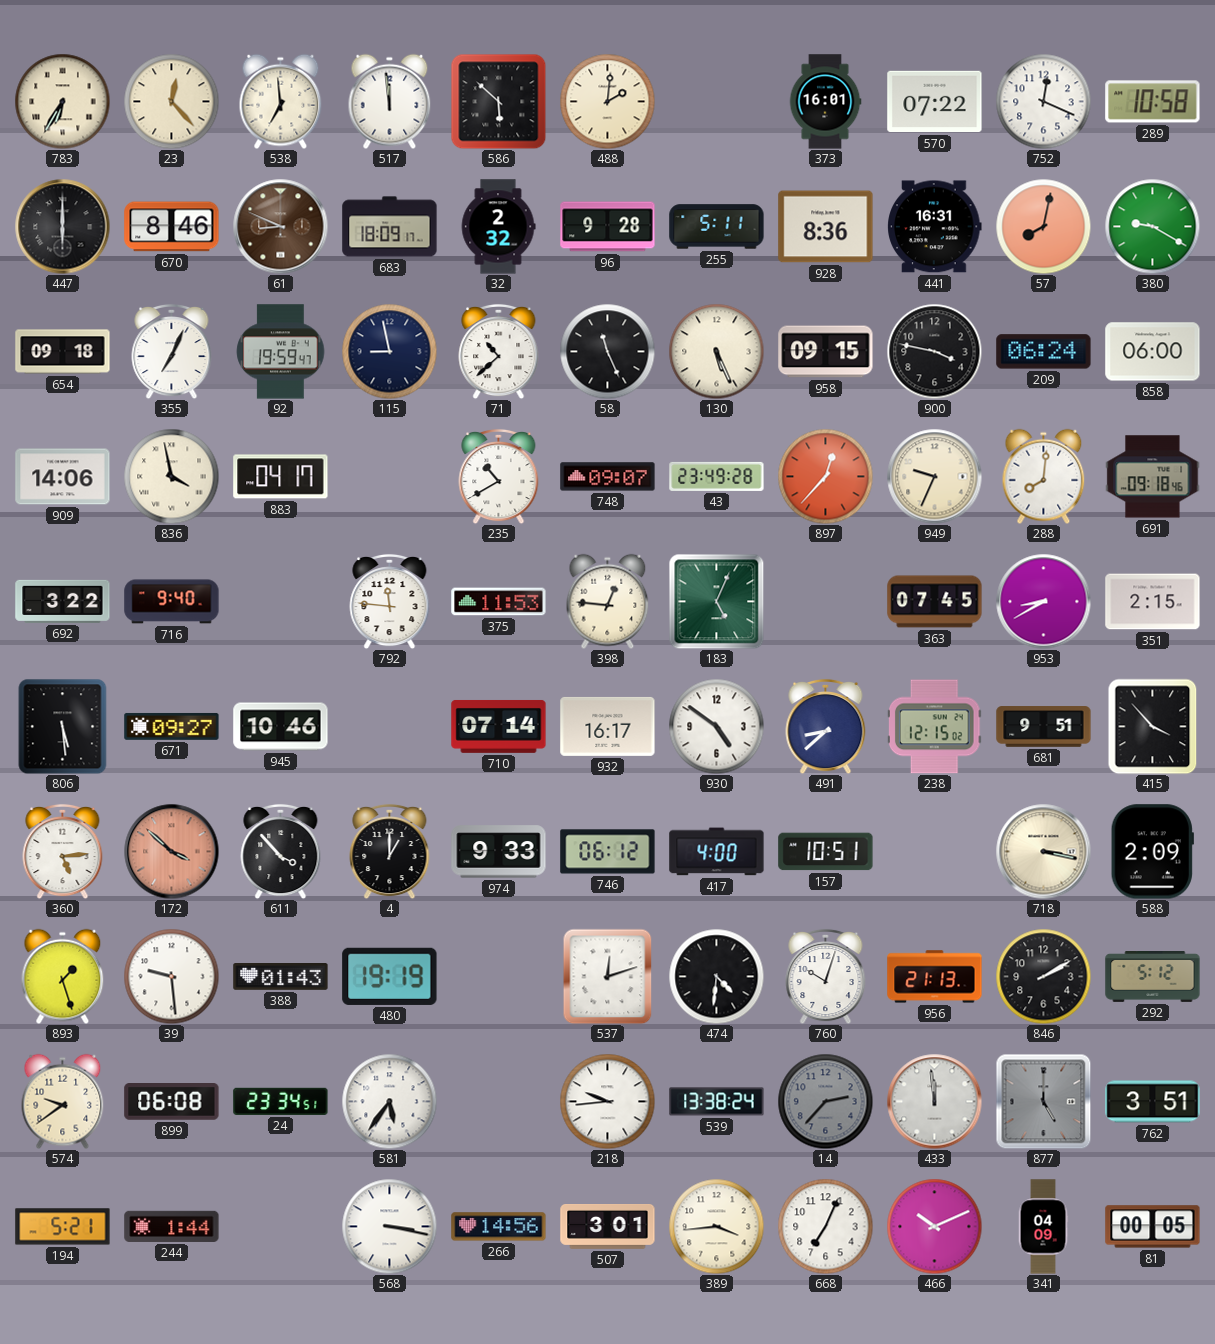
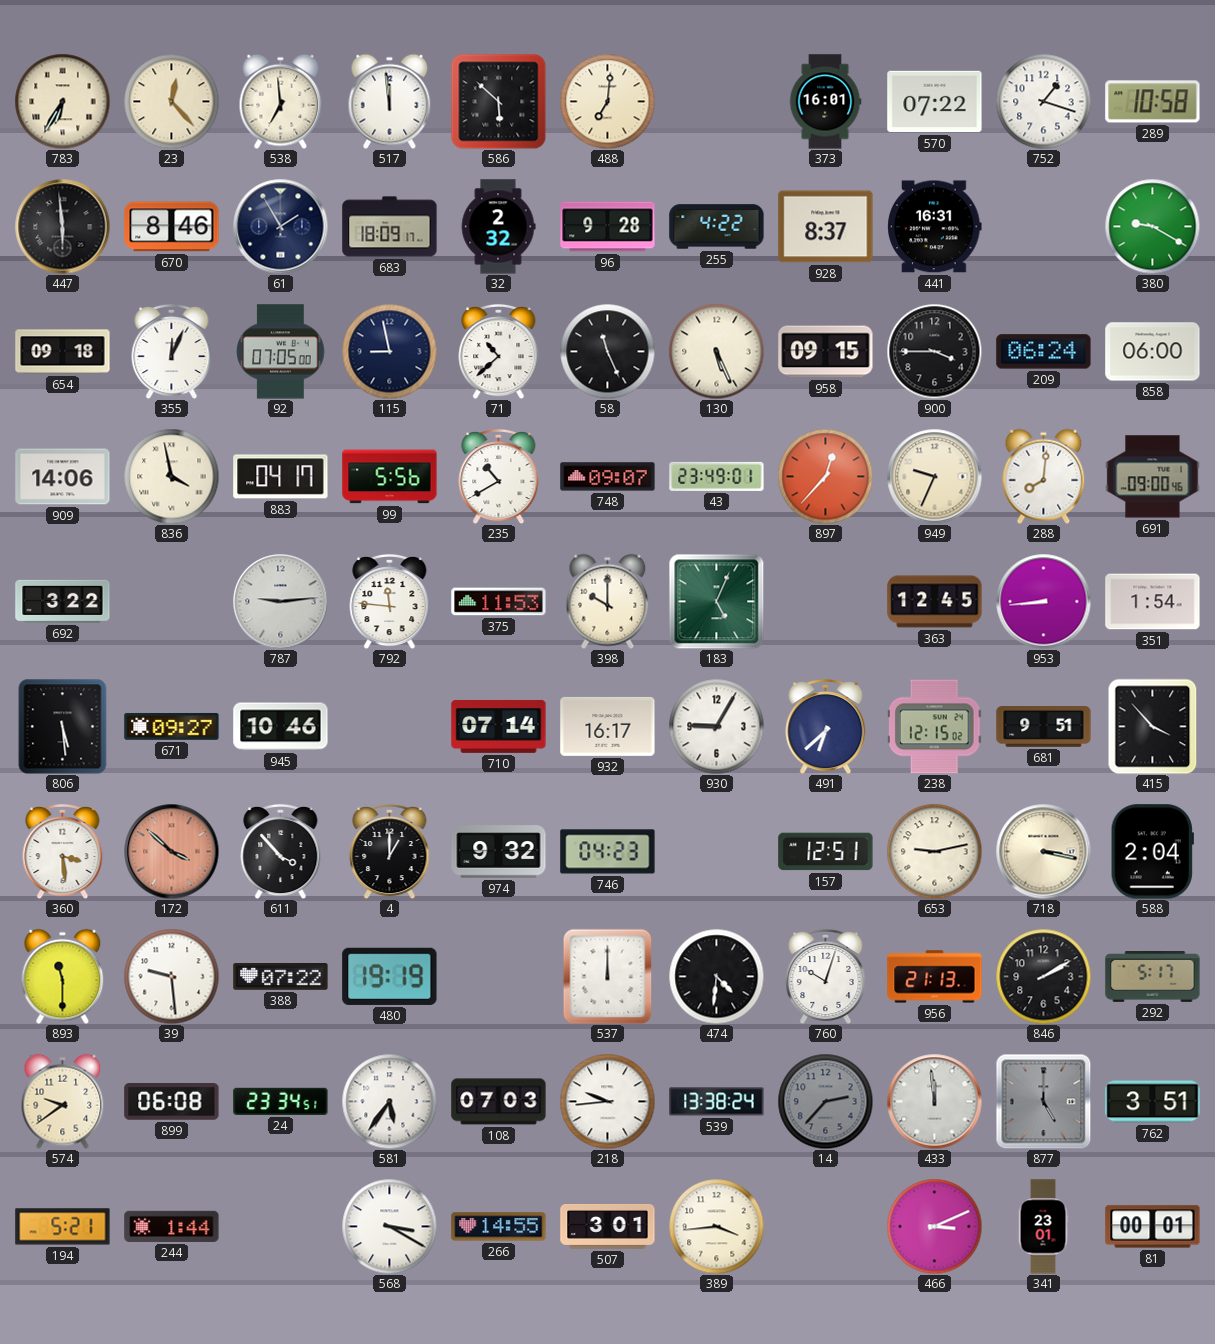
488: 2:01 -> 7:01 (607, 101)
752: 12:19 -> 1:18 (1043, 101)
447: 6:00 -> 5:59 (62, 226)
61: 8:49 -> 1:55 (280, 226)
61 dial: brown -> navy (280, 226)
255: 5:11 -> 4:22 (717, 227)
928: 8:36 -> 8:37 (826, 227)
57: 8:02 -> none (1043, 226)
355: 7:04 -> 12:04 (172, 351)
92: 19:59 -> 07:05 (281, 352)
900: 3:47 -> 3:45 (934, 351)
99: none -> 5:56 (390, 477)
43: 23:49:28 -> 23:49:01 (717, 476)
691: 09:18 -> 09:00 (1153, 477)
716: 9:40 -> none (172, 602)
787: none -> 9:14 (280, 601)
398: 12:46 -> 10:00 (608, 601)
363: 07:45 -> 12:45 (935, 602)
953: 8:40 -> 8:44 (1043, 601)
351: 2:15 -> 1:54 (1153, 602)
930: 4:51 -> 9:05 (716, 726)
491: 8:38 -> 6:38 (826, 726)
360: 5:14 -> 3:29 (63, 851)
974: 9:33 -> 9:32 (499, 852)
746: 06:12 -> 04:23 (608, 852)
417: 4:00 -> none (717, 852)
157: 10:51 -> 12:51 (826, 852)
653: none -> 9:13 (934, 851)
588: 2:09 -> 2:04 (1152, 852)
893: 1:27 -> 11:30 (63, 976)
388: 01:43 -> 07:22 (281, 977)
537: 12:12 -> 12:00 (608, 976)
292: 5:12 -> 5:17 (1153, 977)
108: none -> 07:03 (499, 1102)
568: 3:17 -> 3:20 (389, 1226)
266: 14:56 -> 14:55 (499, 1227)
668: 7:04 -> none (825, 1226)
466: 10:11 -> 3:11 (934, 1226)
341: 04:09 -> 23:01 (1043, 1227)
81: 00:05 -> 00:01 (1153, 1227)
